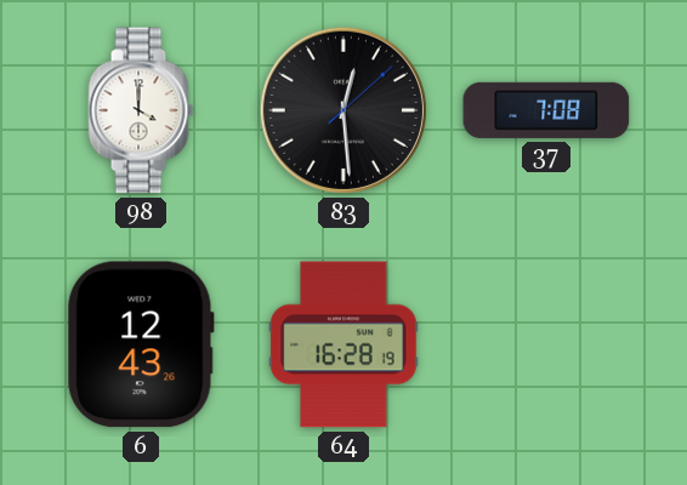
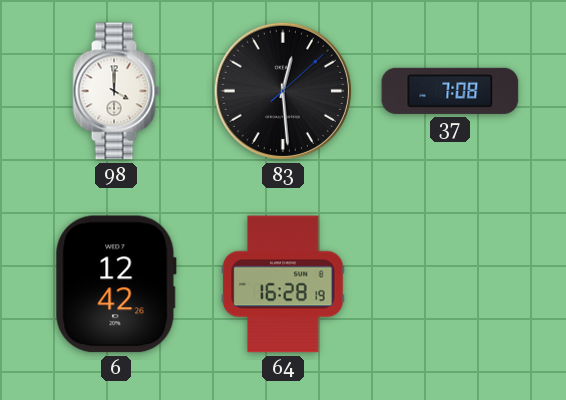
6: 12:43 -> 12:42 (116, 284)
